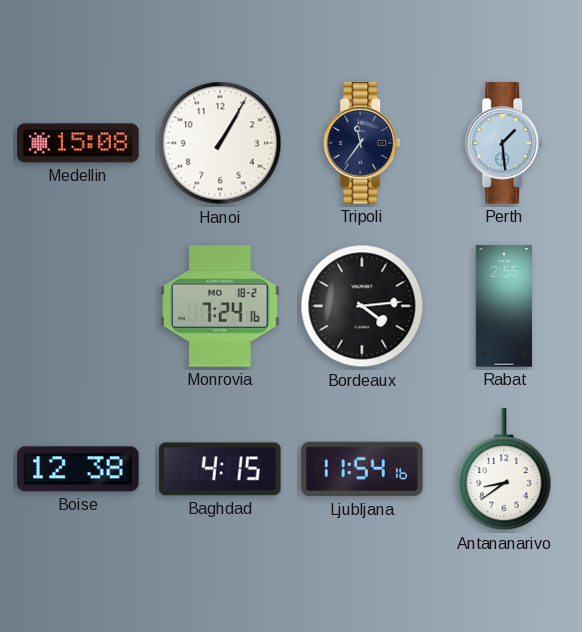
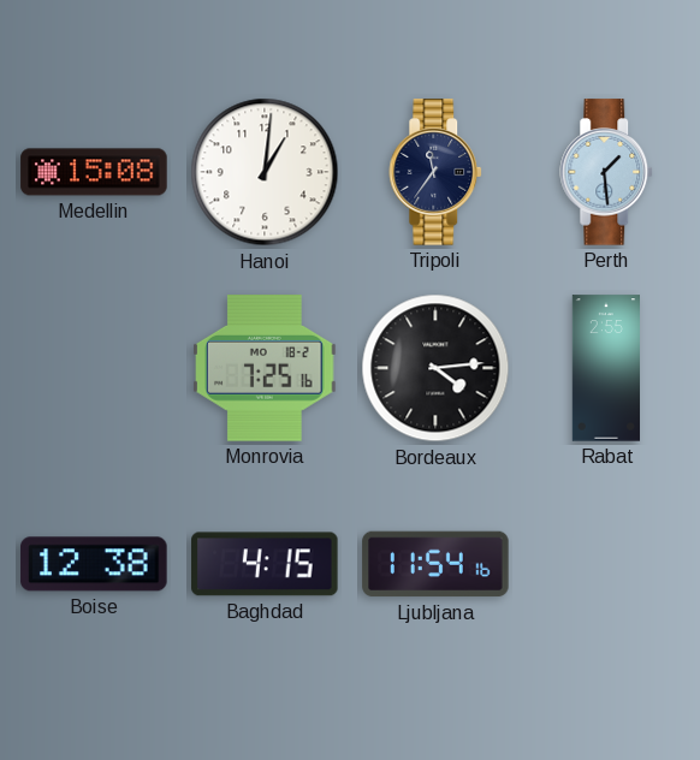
Hanoi: 1:05 -> 1:01 (265, 172)
Monrovia: 7:24 -> 7:25 (265, 368)
Antananarivo: 8:39 -> none (504, 470)
